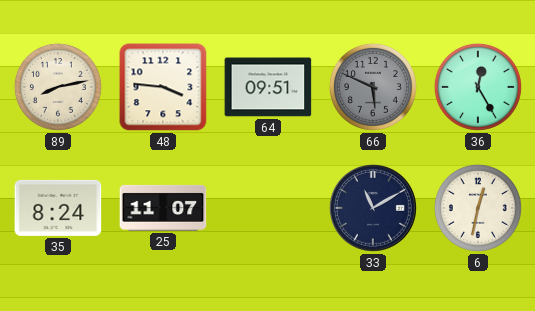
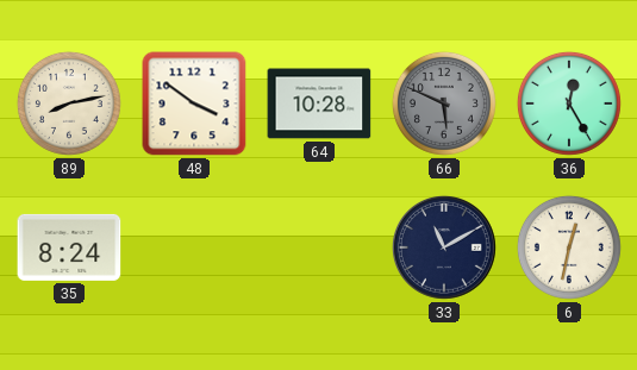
48: 3:46 -> 3:51 (194, 104)
64: 09:51 -> 10:28 (319, 104)
25: 11:07 -> none (163, 208)
